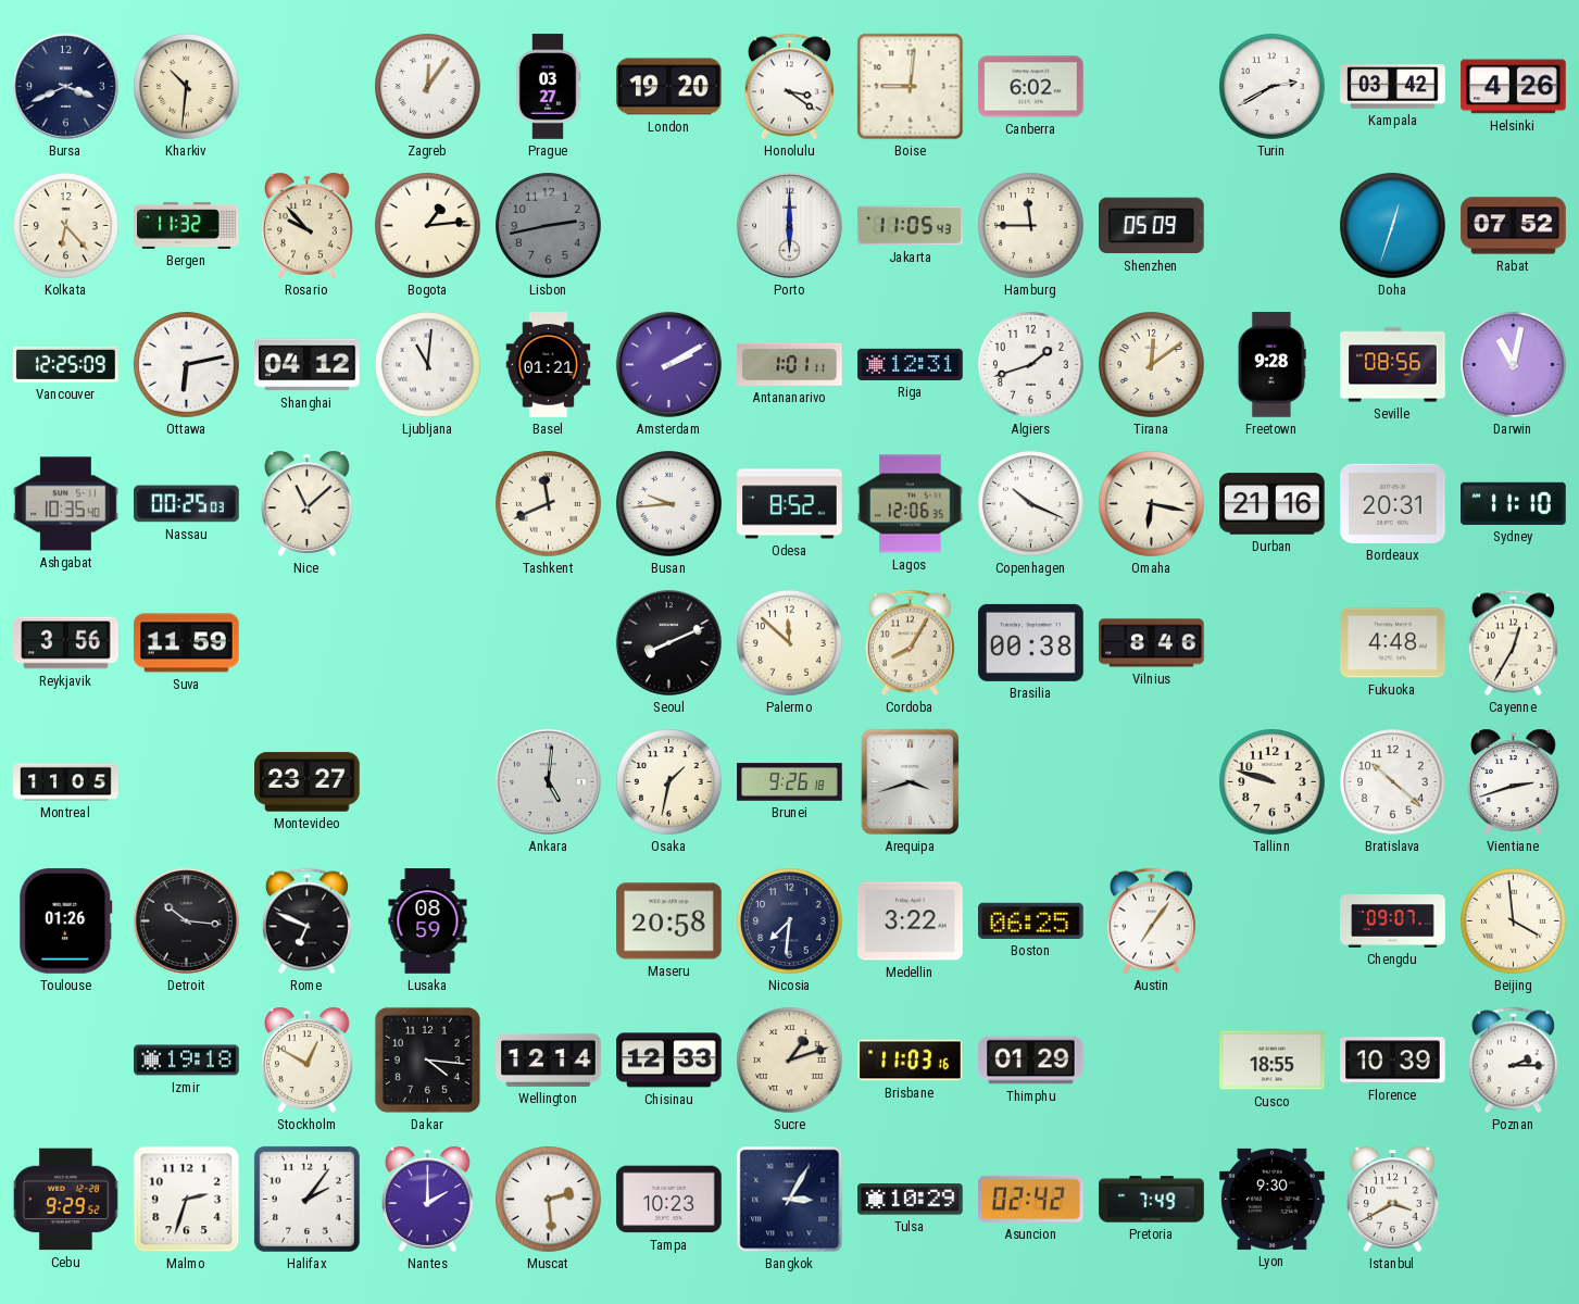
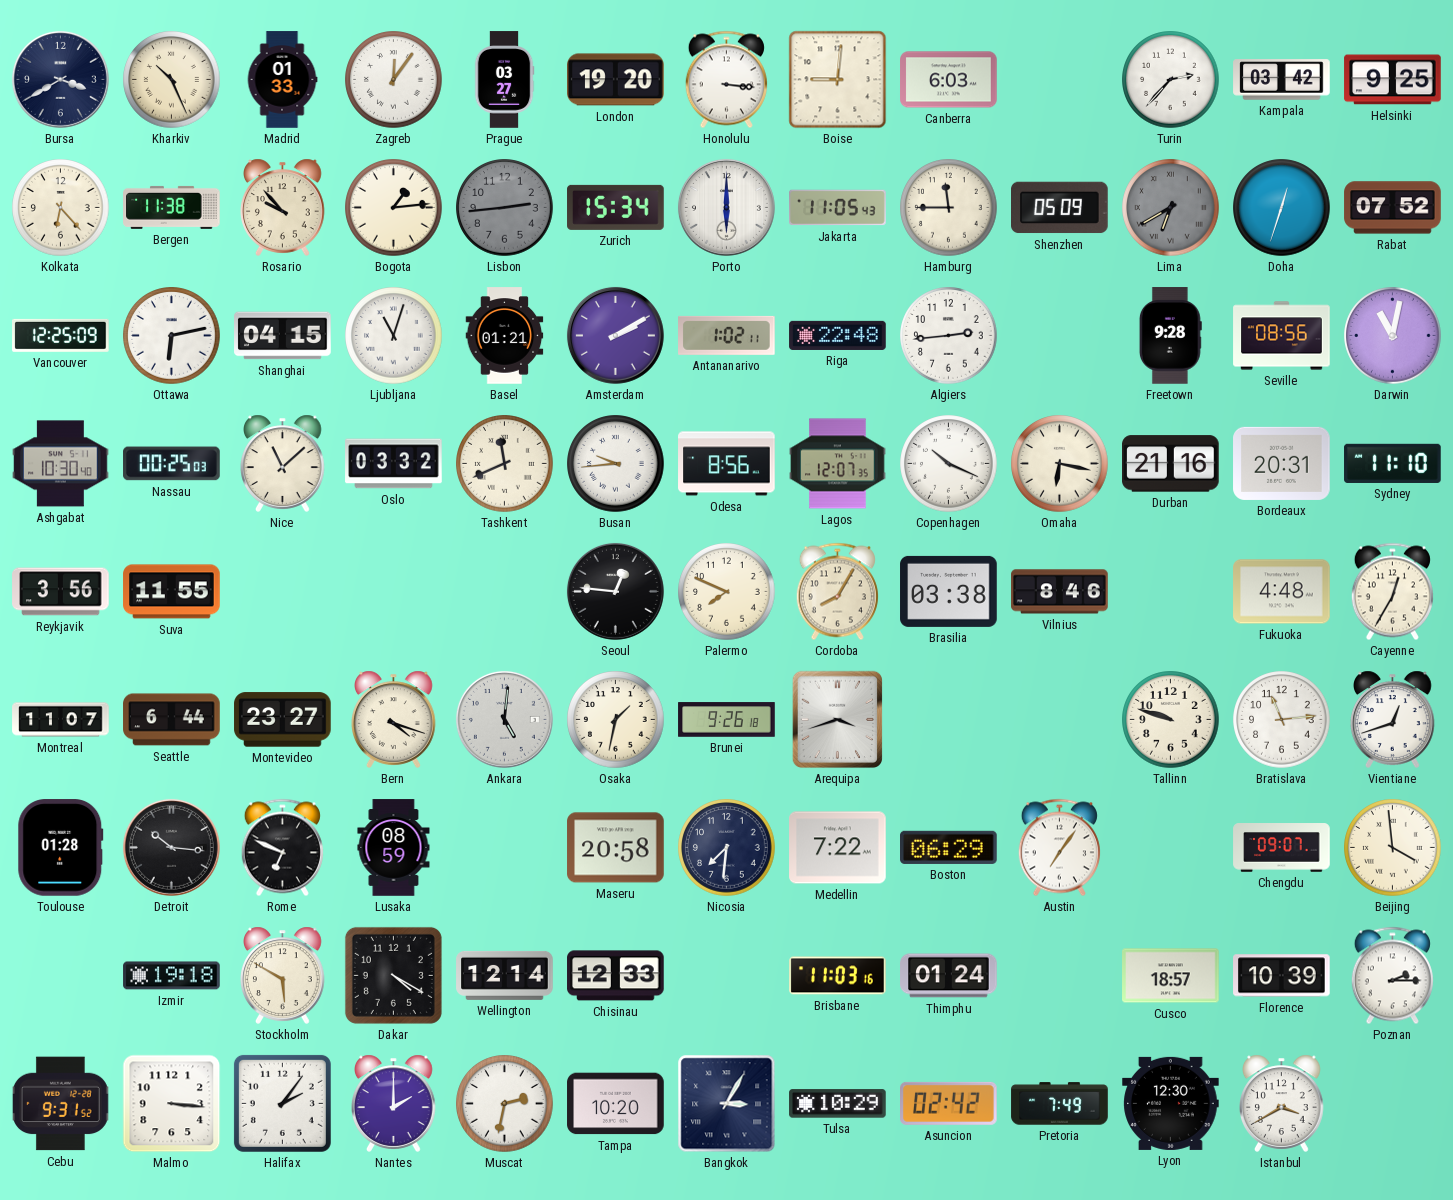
Bursa: 3:41 -> 3:40 (60, 79)
Kharkiv: 10:31 -> 10:26 (172, 80)
Madrid: none -> 01:33 (282, 80)
Honolulu: 3:21 -> 3:16 (726, 80)
Canberra: 6:02 -> 6:03 (949, 80)
Turin: 2:40 -> 2:37 (1171, 80)
Helsinki: 4:26 -> 9:25 (1393, 80)
Bergen: 11:32 -> 11:38 (172, 207)
Lisbon: 2:43 -> 2:44 (505, 208)
Zurich: none -> 15:34 (616, 207)
Lima: none -> 6:40 (1171, 208)
Shanghai: 04:12 -> 04:15 (283, 336)
Ljubljana: 11:01 -> 11:03 (394, 336)
Antananarivo: 1:01 -> 1:02 (727, 335)
Riga: 12:31 -> 22:48 (838, 335)
Algiers: 1:42 -> 2:44 (949, 336)
Tirana: 12:09 -> none (1152, 365)
Ashgabat: 10:35 -> 10:30 (61, 464)
Oslo: none -> 03:32 (394, 464)
Odesa: 8:52 -> 8:56 (727, 464)
Lagos: 12:06 -> 12:07 (838, 464)
Suva: 11:59 -> 11:55 (172, 592)
Seoul: 8:11 -> 12:46 (615, 591)
Palermo: 11:52 -> 7:49 (727, 592)
Brasilia: 00:38 -> 03:38 (949, 591)
Montreal: 11:05 -> 11:07 (61, 720)
Seattle: none -> 6:44 (172, 720)
Bern: none -> 4:18 (394, 719)
Bratislava: 10:22 -> 11:14 (1282, 720)
Vientiane: 2:42 -> 12:42 (1393, 719)
Toulouse: 01:26 -> 01:28 (61, 848)
Medellin: 3:22 -> 7:22 (838, 848)
Boston: 06:25 -> 06:29 (949, 847)
Stockholm: 12:50 -> 5:50 (283, 975)
Dakar: 4:16 -> 4:20 (393, 975)
Sucre: 1:12 -> none (790, 1061)
Thimphu: 01:29 -> 01:24 (949, 976)
Cusco: 18:55 -> 18:57 (1171, 976)
Cebu: 9:29 -> 9:31 (60, 1104)
Malmo: 2:33 -> 3:16 (172, 1104)
Muscat: 2:29 -> 2:32 (505, 1104)
Tampa: 10:23 -> 10:20 (616, 1104)
Lyon: 9:30 -> 12:30 (1171, 1103)
